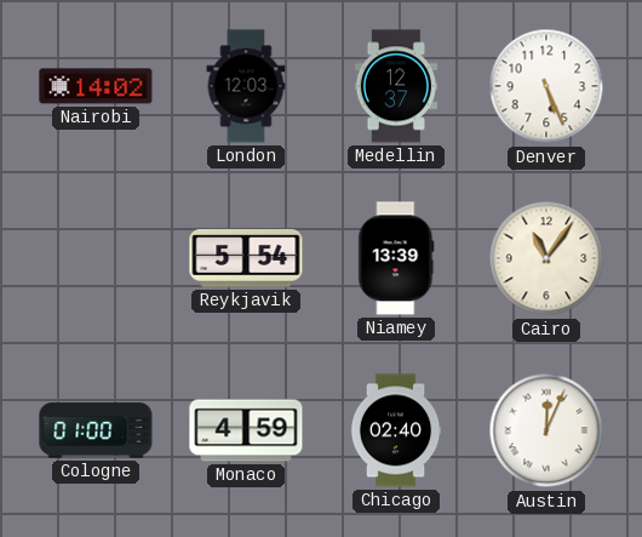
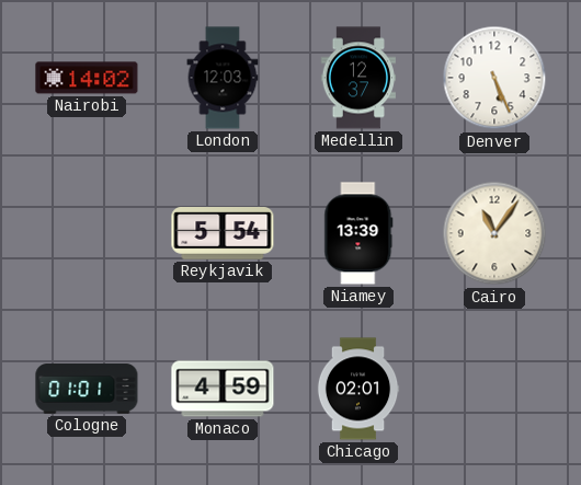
Cologne: 01:00 -> 01:01 (87, 389)
Chicago: 02:40 -> 02:01 (358, 389)
Austin: 12:04 -> none (546, 430)
